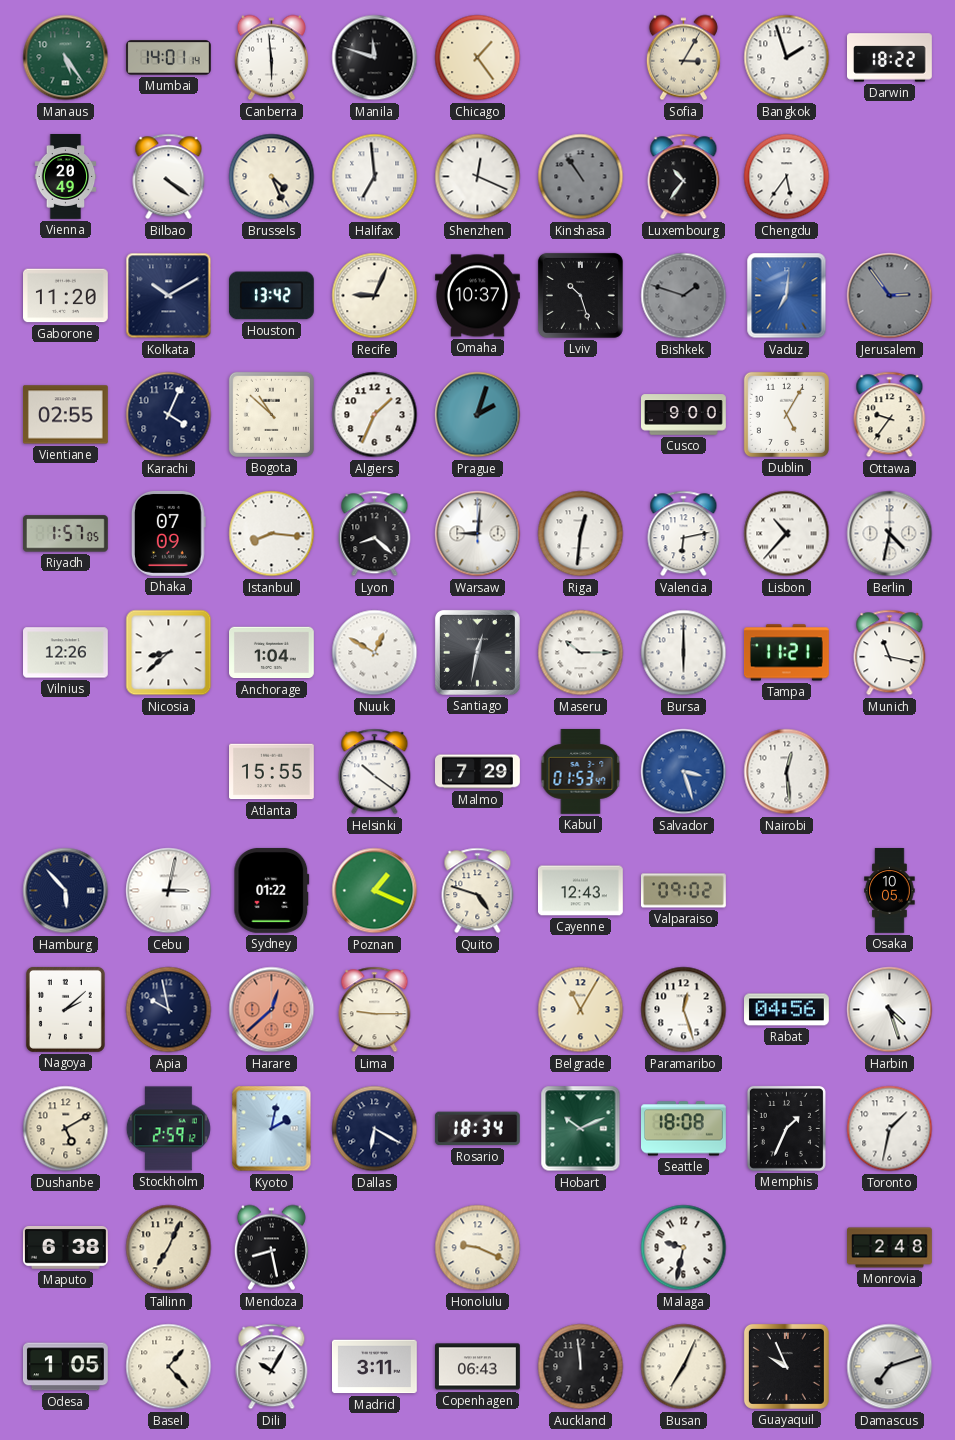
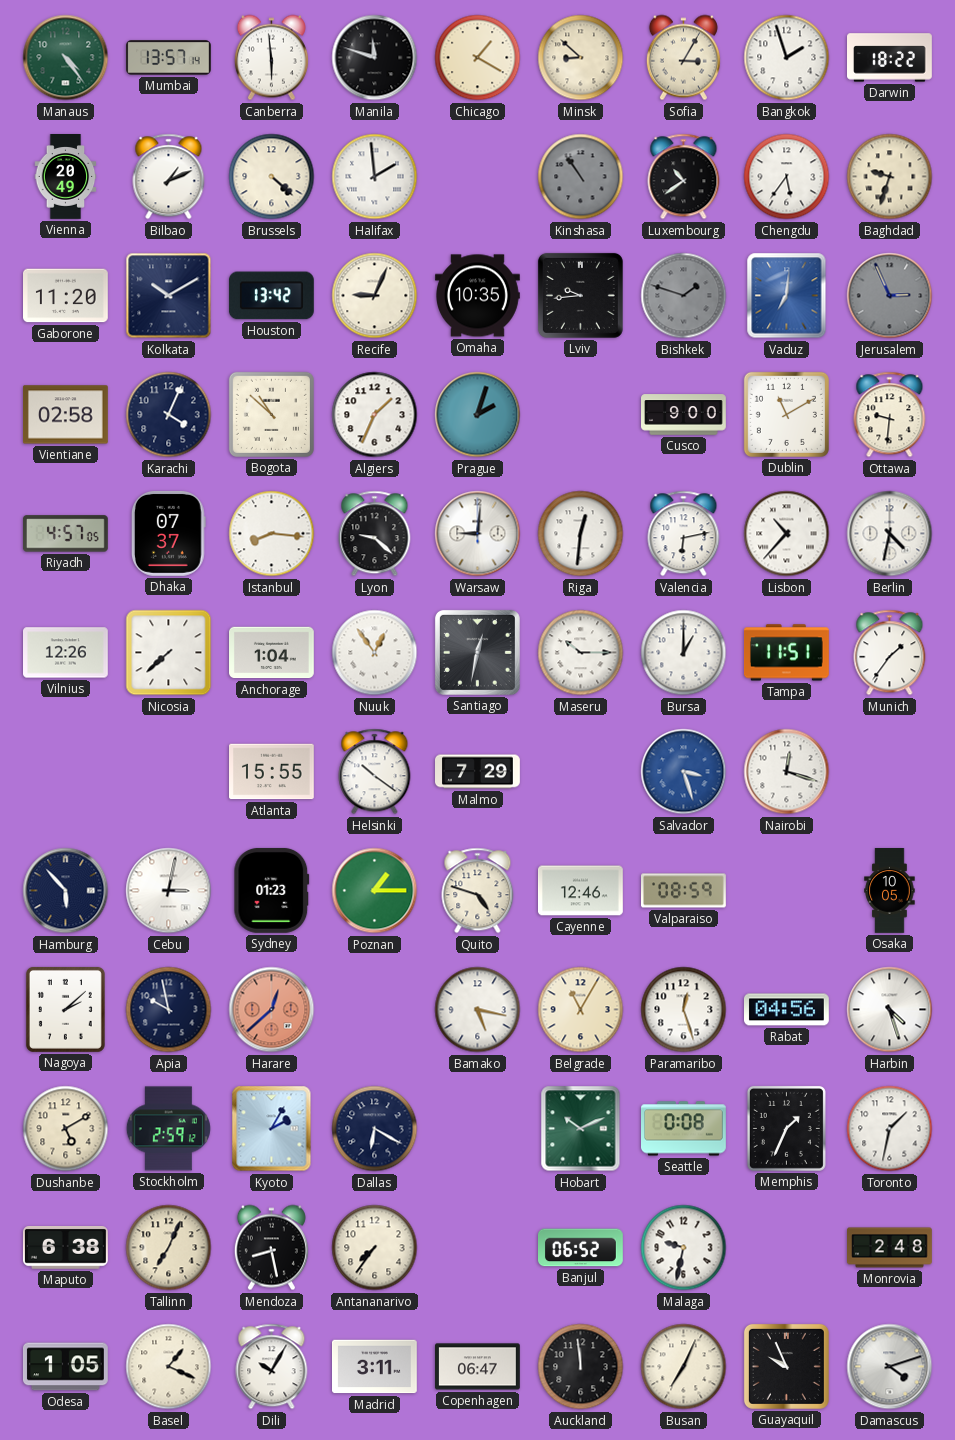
Manaus: 5:24 -> 4:24 (66, 58)
Mumbai: 14:01 -> 13:57 (169, 58)
Chicago: 1:24 -> 1:20 (478, 58)
Minsk: none -> 8:52 (581, 58)
Bilbao: 4:21 -> 1:11 (169, 177)
Brussels: 4:26 -> 4:22 (272, 177)
Halifax: 6:59 -> 1:59 (375, 177)
Shenzhen: 12:19 -> none (478, 177)
Luxembourg: 10:36 -> 10:39 (684, 177)
Baghdad: none -> 9:33 (890, 177)
Omaha: 10:37 -> 10:35 (478, 296)
Lviv: 10:27 -> 9:44 (580, 295)
Jerusalem: 2:54 -> 2:56 (890, 296)
Vientiane: 02:55 -> 02:58 (66, 415)
Dublin: 5:05 -> 11:10 (786, 414)
Ottawa: 9:36 -> 9:31 (890, 415)
Riyadh: 1:57 -> 4:57 (65, 534)
Dhaka: 07:09 -> 07:37 (168, 533)
Lyon: 8:22 -> 9:22 (375, 534)
Nicosia: 8:38 -> 7:38 (169, 653)
Nuuk: 12:50 -> 12:54 (375, 653)
Bursa: 6:00 -> 1:00 (684, 653)
Tampa: 11:21 -> 11:51 (787, 653)
Munich: 11:17 -> 1:36 (890, 653)
Kabul: 01:53 -> none (581, 771)
Nairobi: 12:29 -> 12:18 (787, 772)
Sydney: 01:22 -> 01:23 (272, 890)
Poznan: 1:19 -> 1:15 (375, 891)
Cayenne: 12:43 -> 12:46 (581, 891)
Valparaiso: 09:02 -> 08:59 (684, 891)
Lima: 9:15 -> none (375, 1010)
Bamako: none -> 5:17 (478, 1010)
Kyoto: 2:02 -> 2:05 (272, 1129)
Rosario: 18:34 -> none (477, 1129)
Seattle: 18:08 -> 0:08 (684, 1129)
Antananarivo: none -> 7:36 (375, 1248)
Honolulu: 9:19 -> none (478, 1248)
Banjul: none -> 06:52 (581, 1248)
Basel: 1:23 -> 1:19 (169, 1367)
Copenhagen: 06:43 -> 06:47 (478, 1367)
Damascus: 7:12 -> 4:12 (890, 1367)
